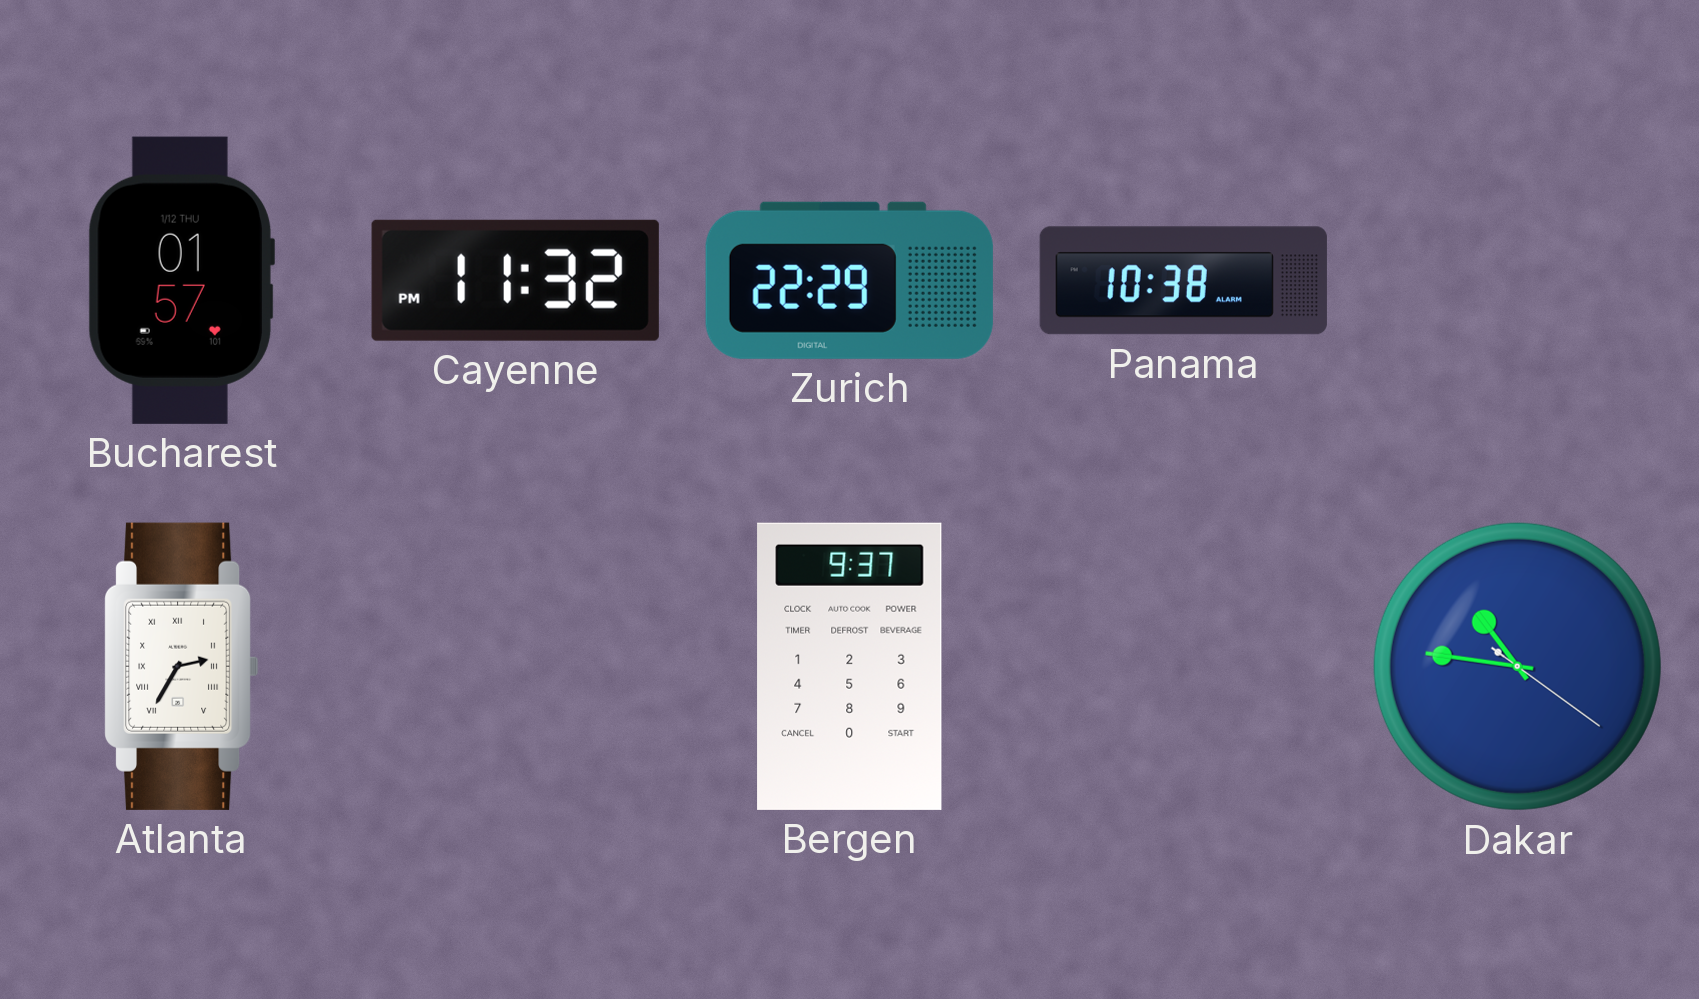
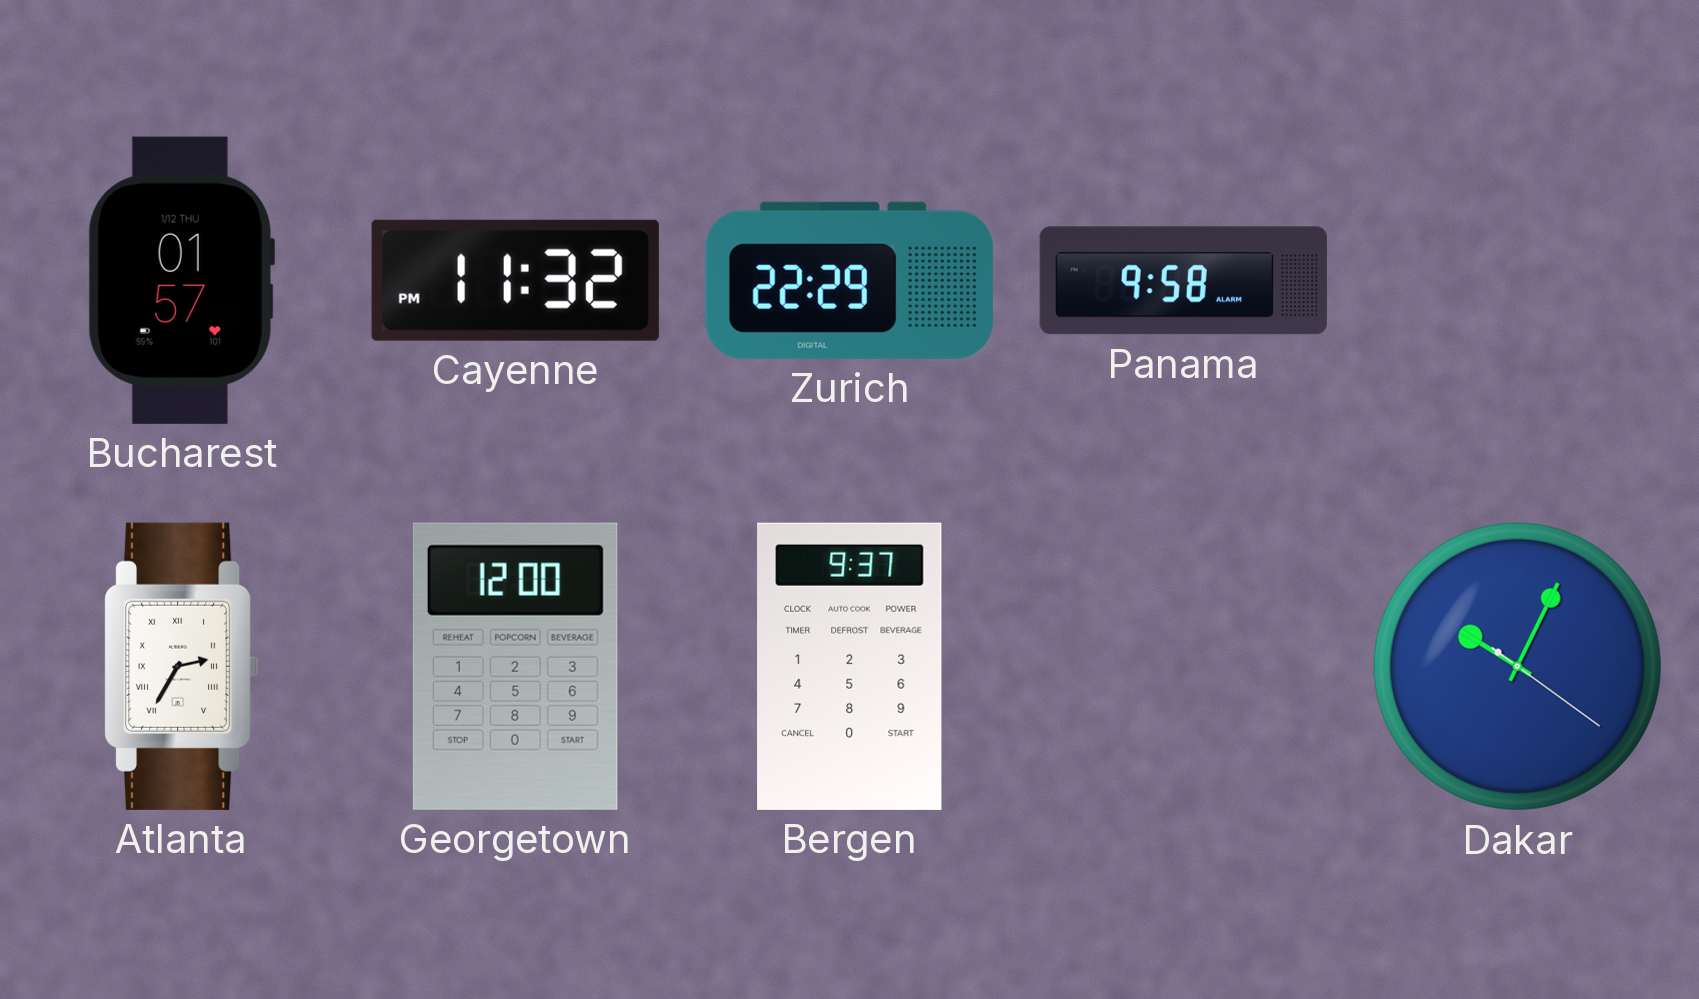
Panama: 10:38 -> 9:58 (1183, 281)
Georgetown: none -> 12:00 (515, 666)
Dakar: 10:46 -> 10:04 (1517, 666)
